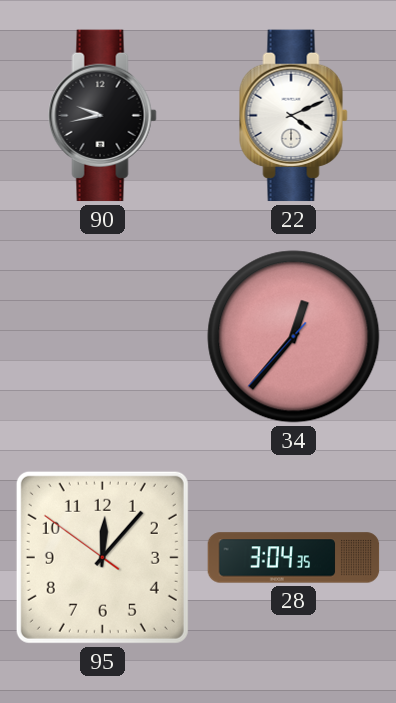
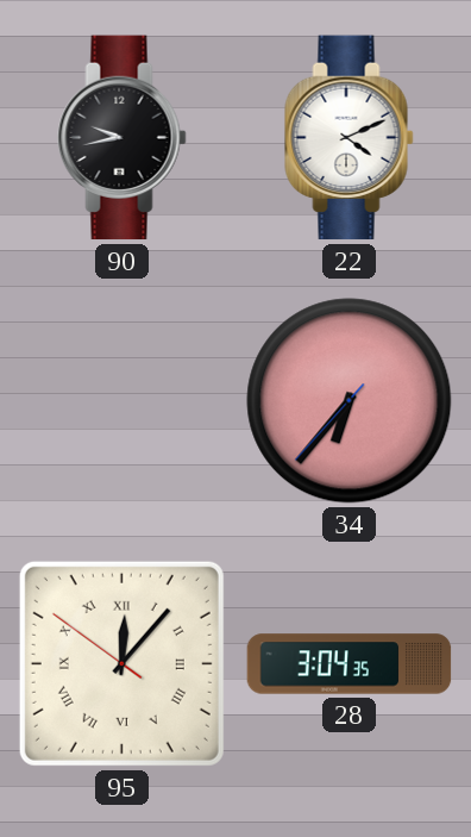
34: 12:36 -> 6:36 (350, 401)
95 numerals: Arabic -> Roman (121, 663)
